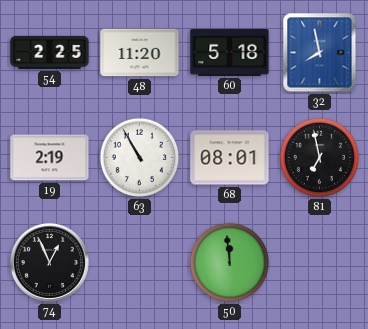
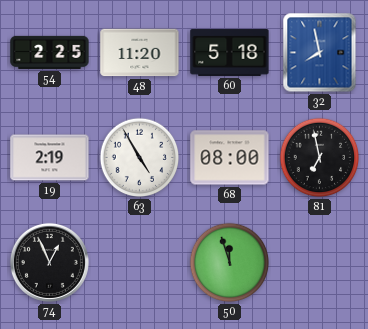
63: 10:55 -> 4:55 (140, 158)
68: 08:01 -> 08:00 (230, 158)
50: 11:59 -> 11:57 (230, 263)
